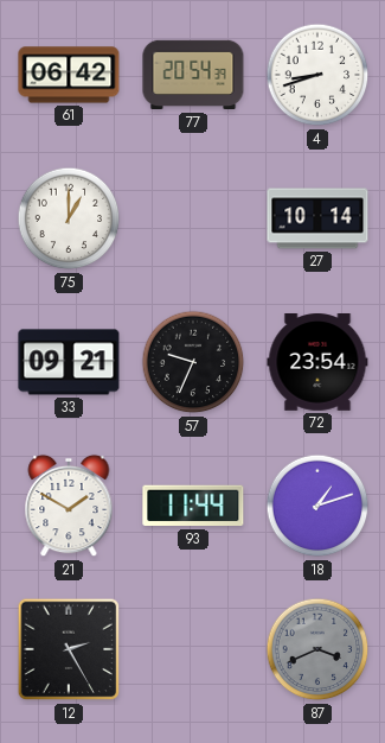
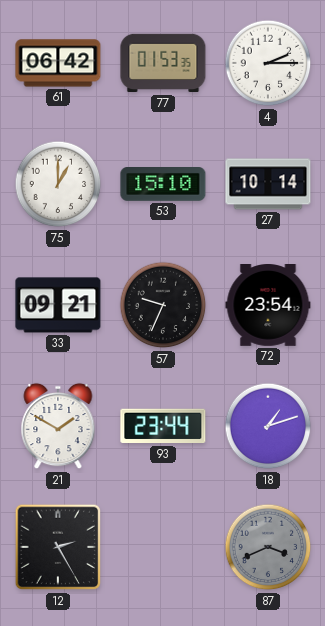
77: 20:54 -> 01:53 (163, 63)
4: 8:42 -> 2:15 (268, 63)
53: none -> 15:10 (163, 184)
93: 11:44 -> 23:44 (163, 426)
